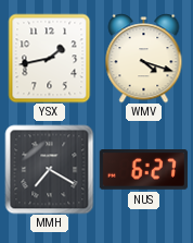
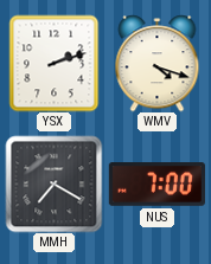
YSX: 1:43 -> 2:12 (55, 63)
NUS: 6:27 -> 7:00 (156, 185)
